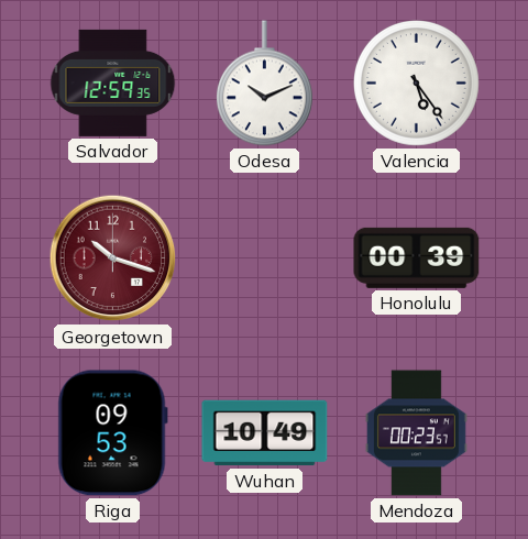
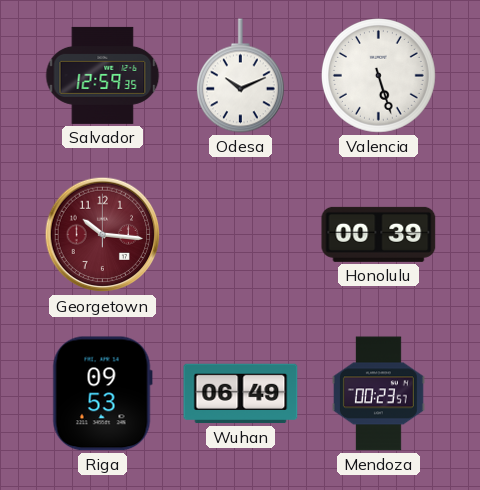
Valencia: 5:24 -> 5:27 (378, 75)
Georgetown: 10:18 -> 10:16 (103, 235)
Wuhan: 10:49 -> 06:49 (241, 394)
